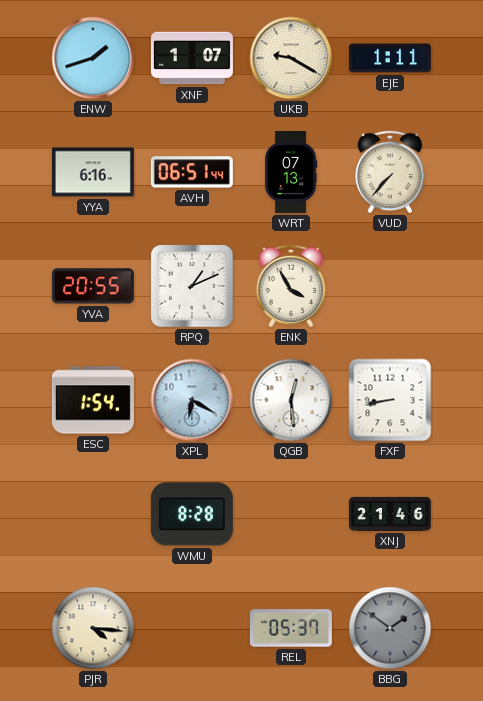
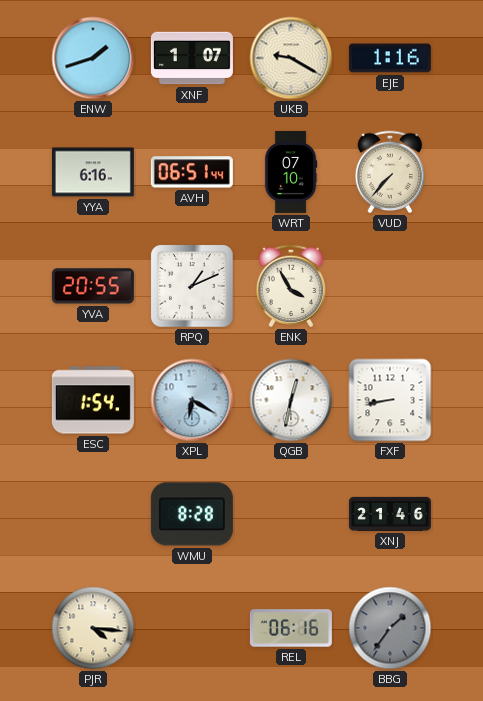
EJE: 1:11 -> 1:16 (390, 58)
WRT: 07:13 -> 07:10 (291, 172)
QGB: 12:29 -> 12:32 (291, 400)
REL: 05:37 -> 06:16 (291, 628)
BBG: 1:51 -> 1:36 (390, 628)
